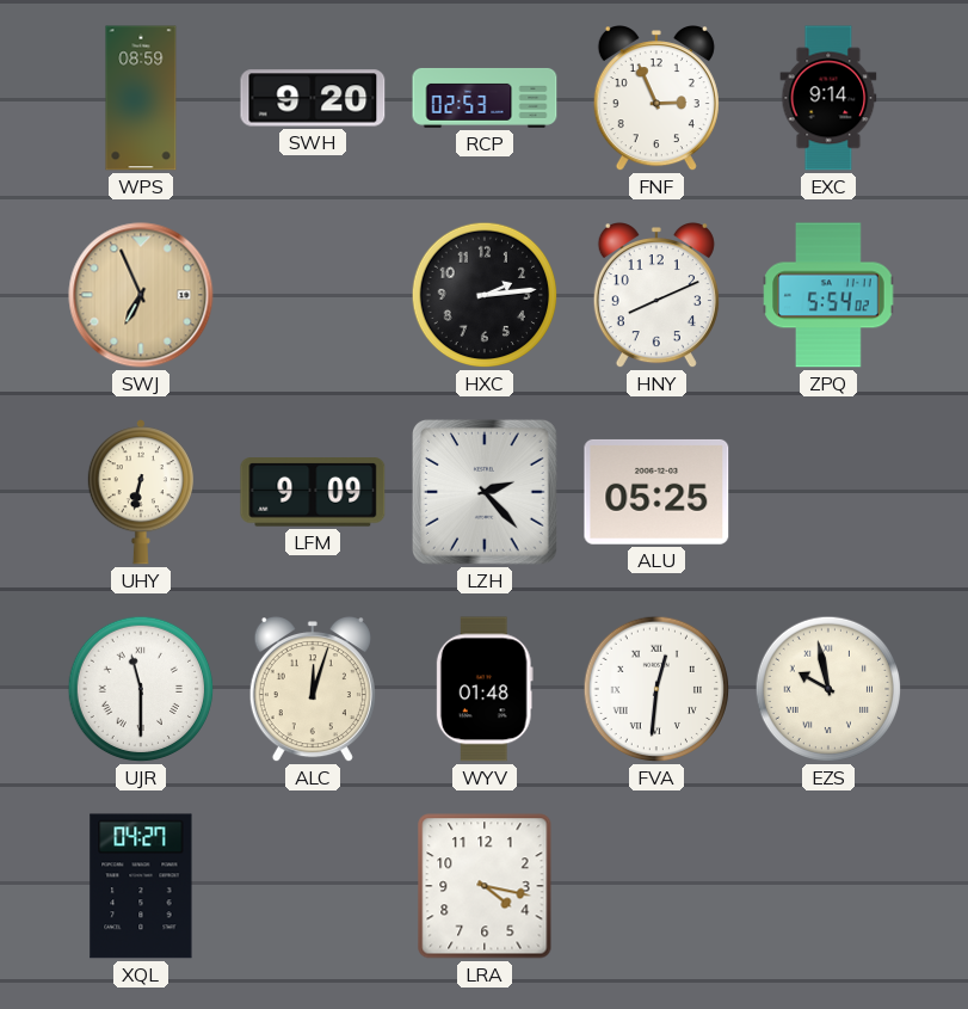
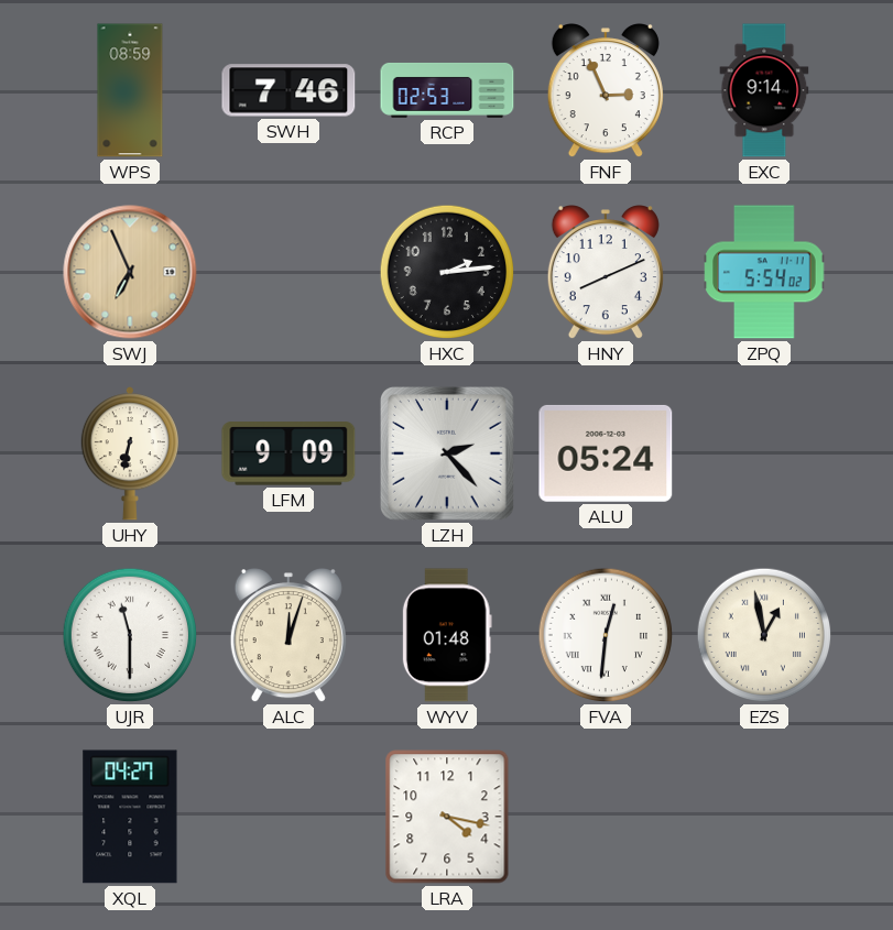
SWH: 9:20 -> 7:46 (288, 90)
ALU: 05:25 -> 05:24 (606, 453)
EZS: 9:58 -> 12:58 (764, 635)
